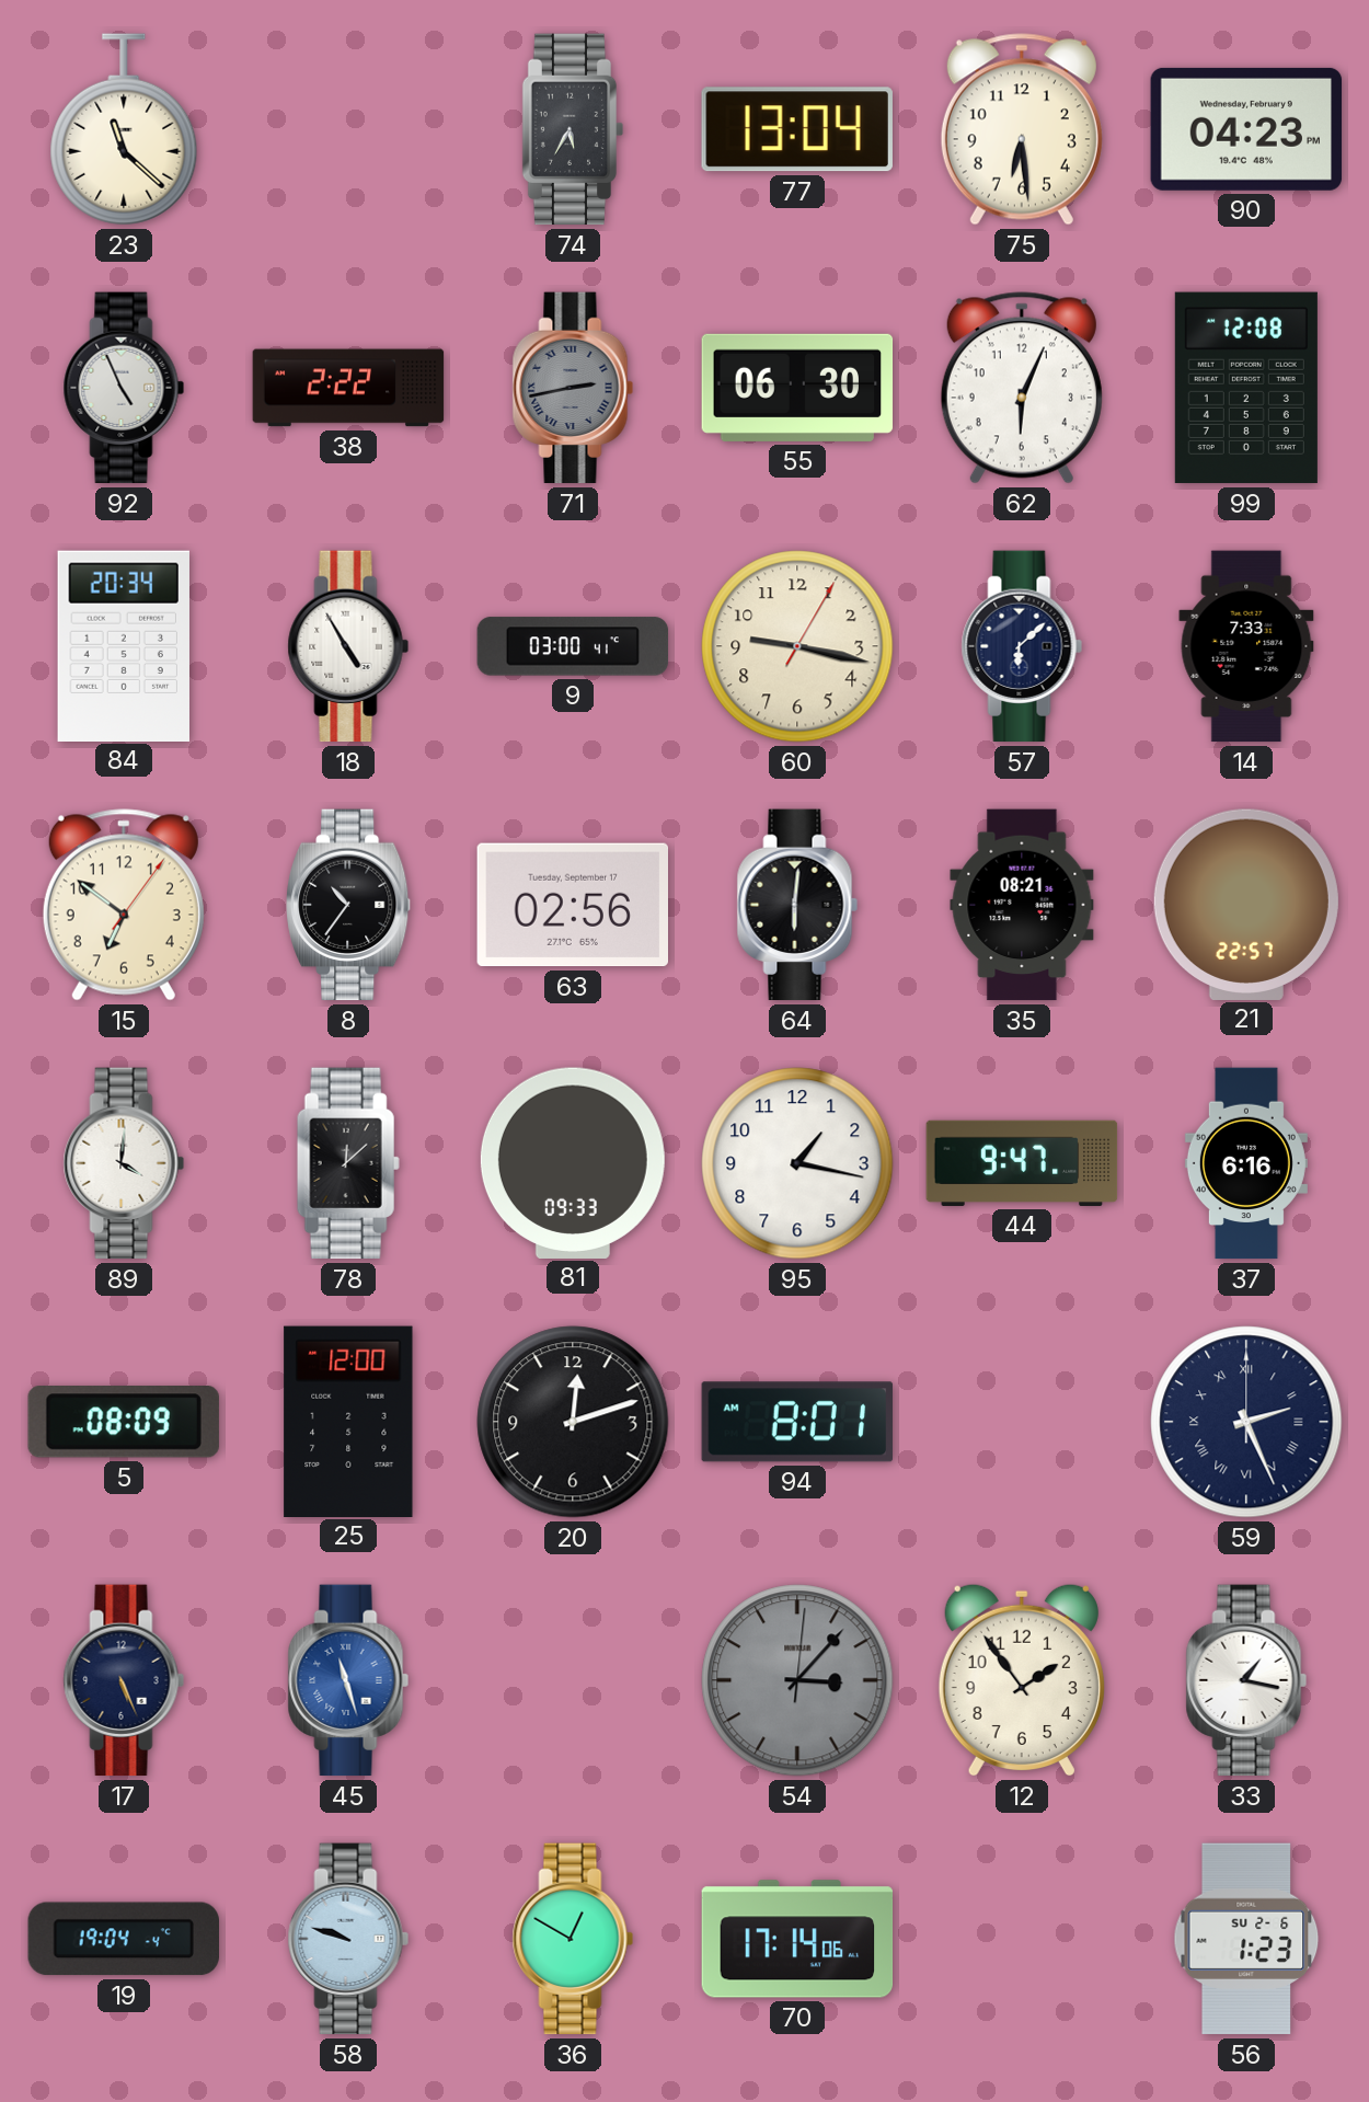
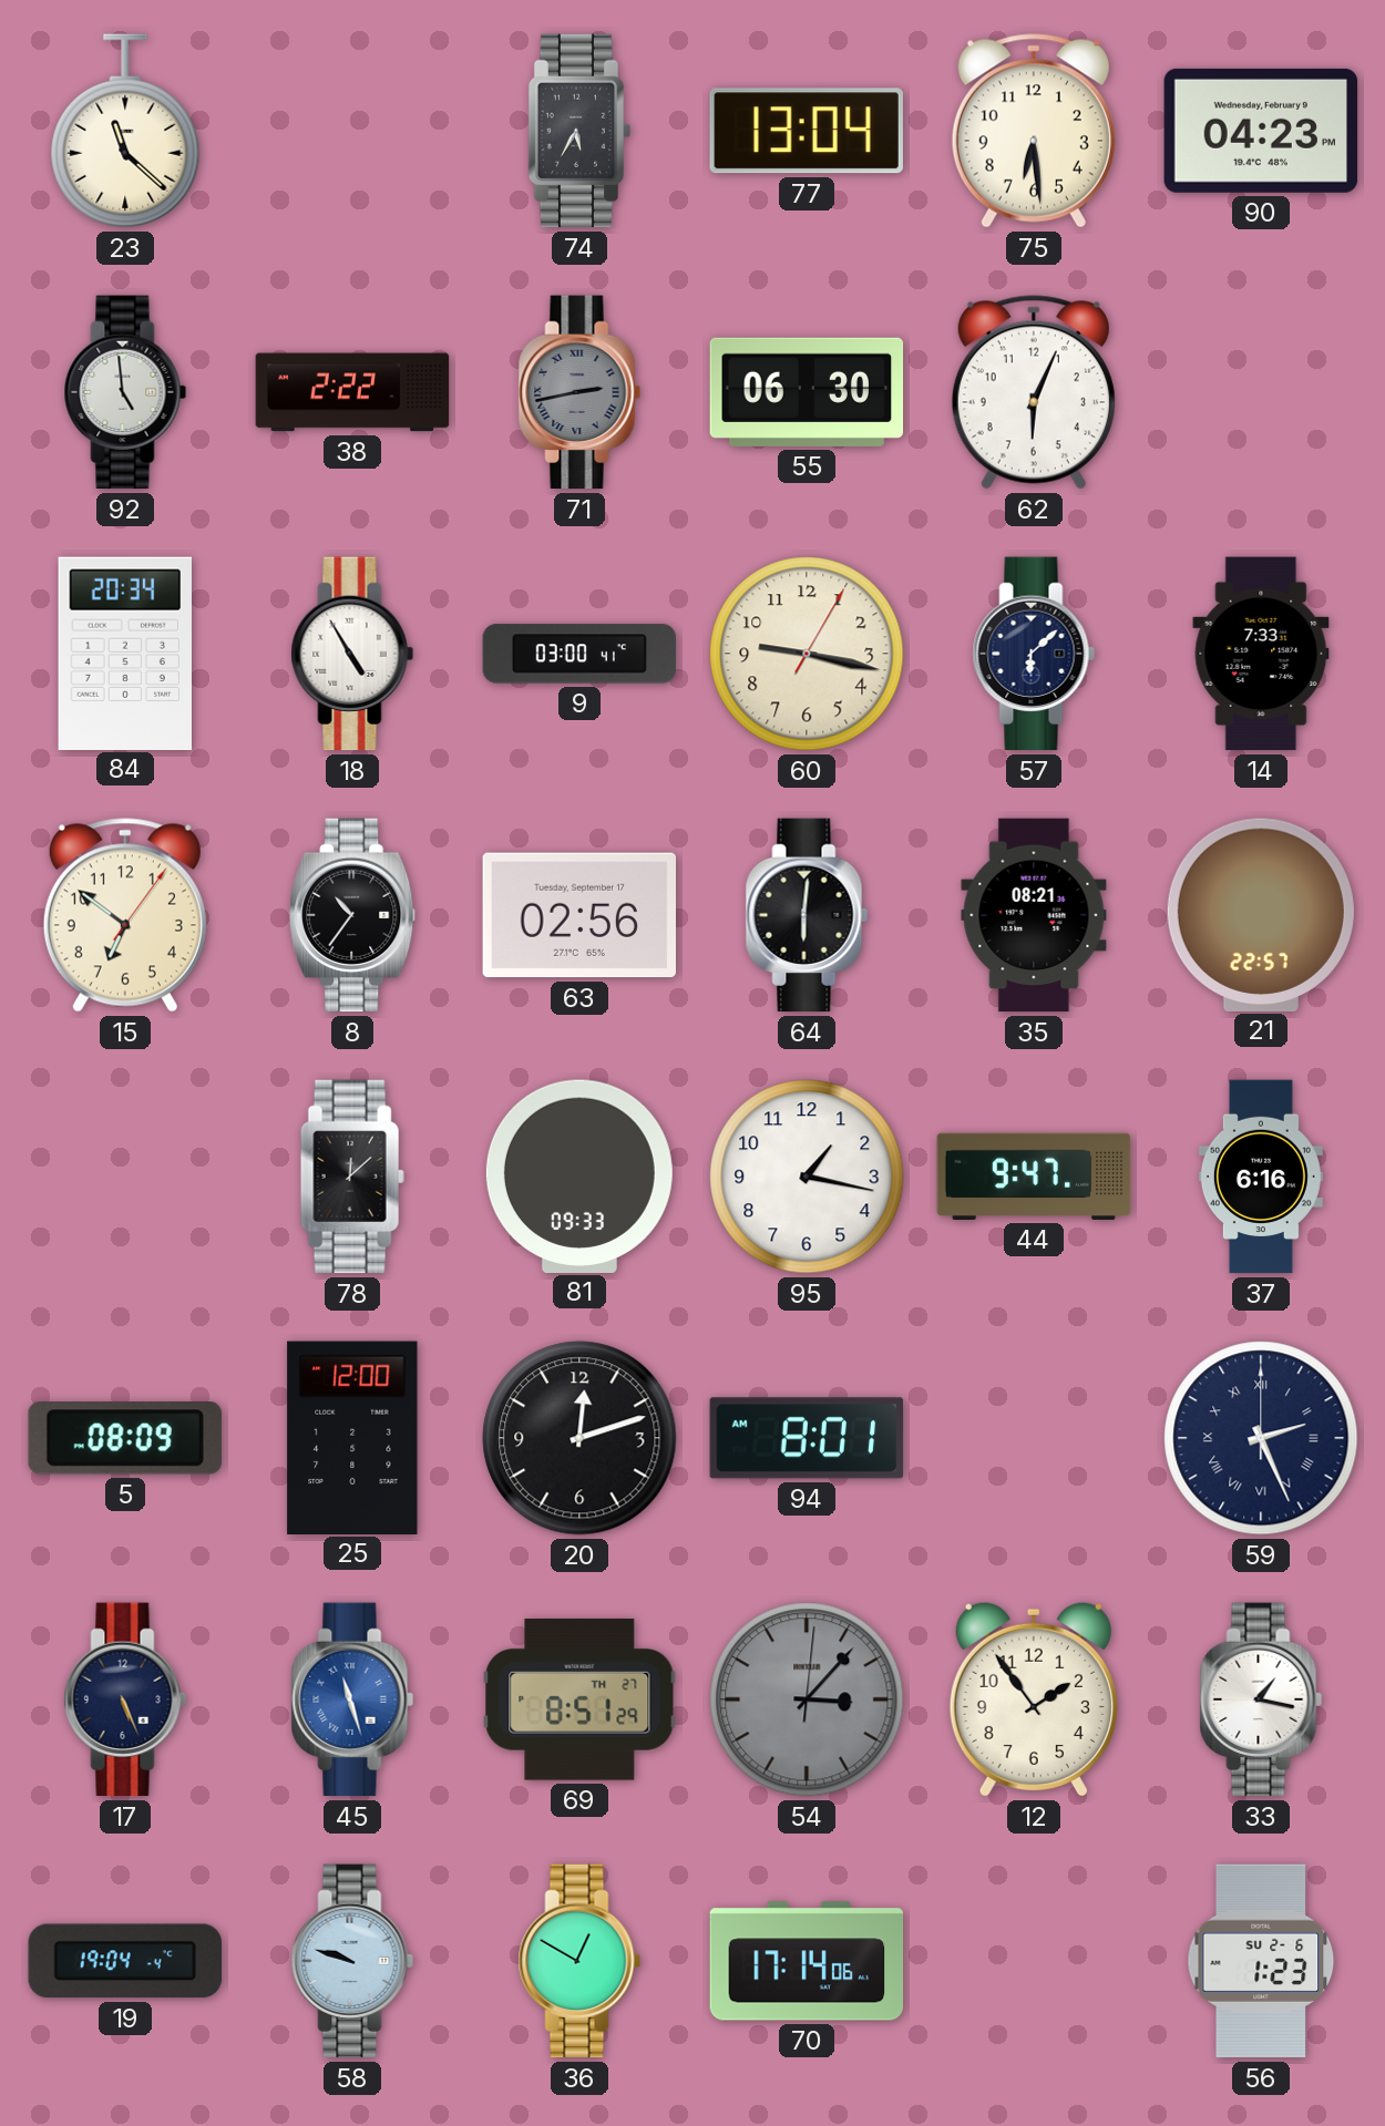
92: 4:56 -> 4:59 (125, 392)
99: 12:08 -> none (1246, 388)
89: 4:01 -> none (124, 1163)
69: none -> 8:51 (579, 1701)
